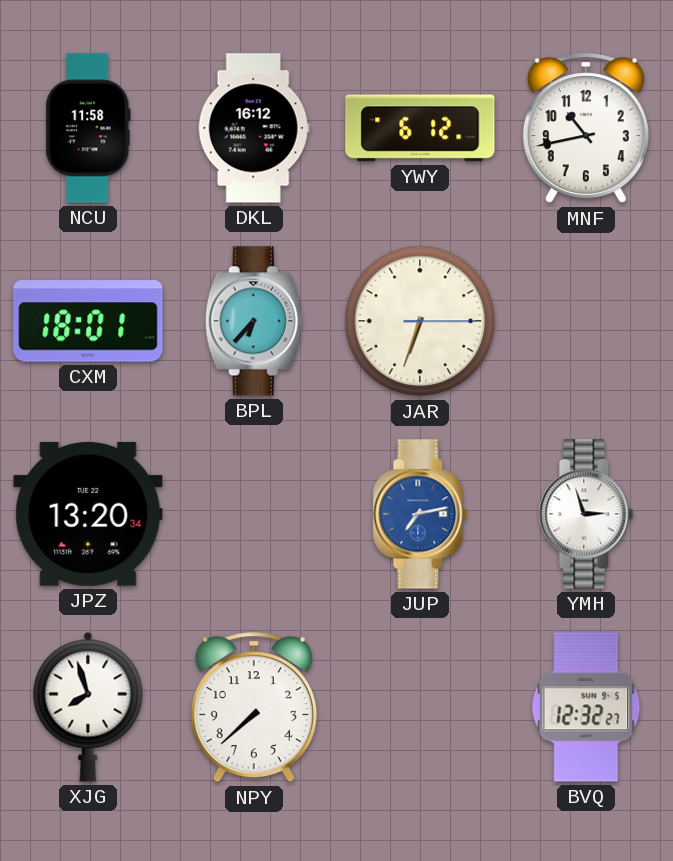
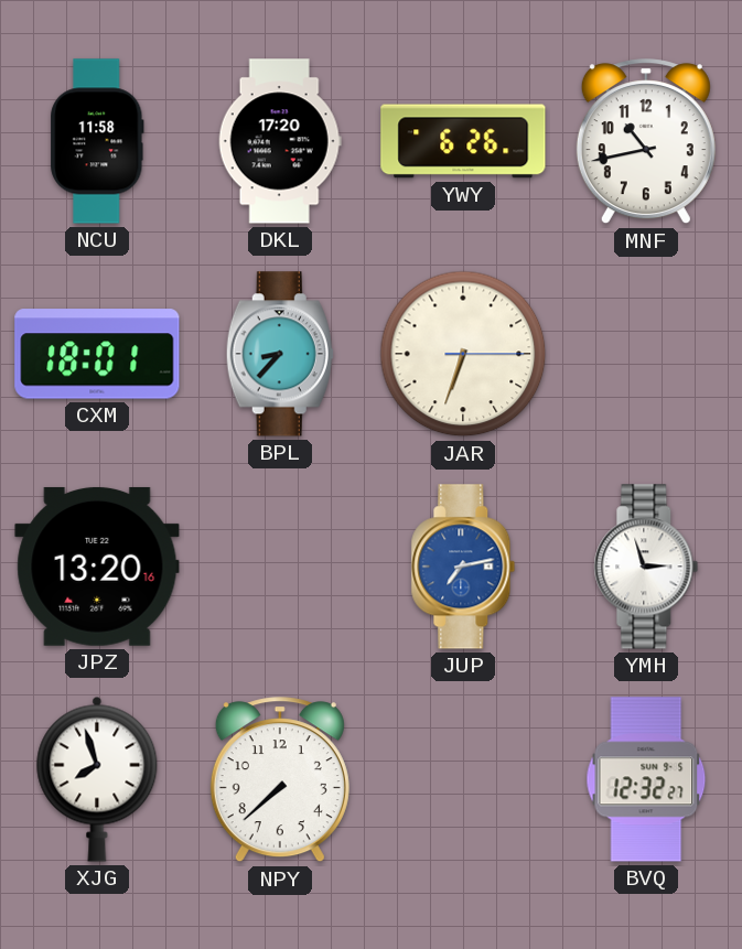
DKL: 16:12 -> 17:20 (280, 141)
YWY: 6:12 -> 6:26 (463, 141)
BPL: 6:37 -> 8:37 (280, 354)
JPZ: 13:20:34 -> 13:20:16 (97, 567)
